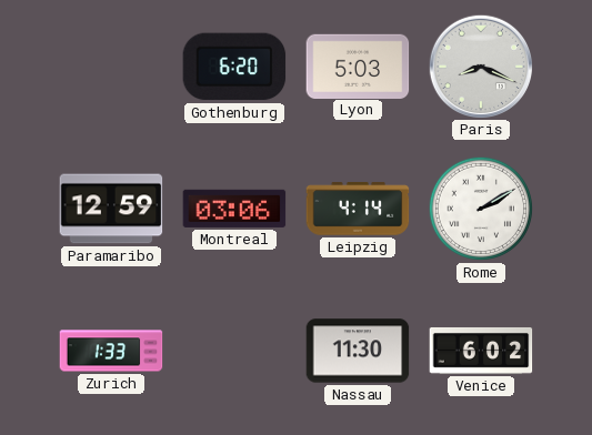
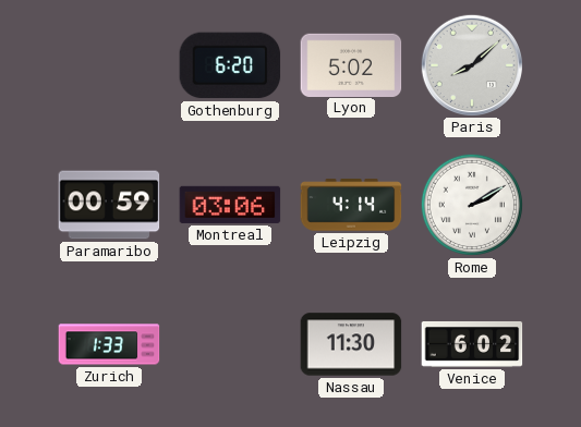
Lyon: 5:03 -> 5:02 (351, 64)
Paris: 8:19 -> 8:08 (471, 64)
Paramaribo: 12:59 -> 00:59 (109, 205)
